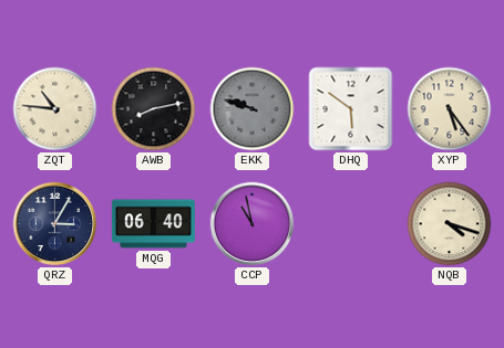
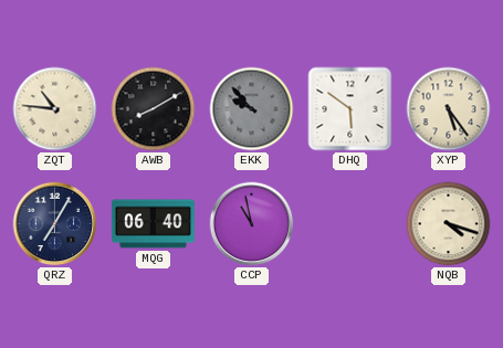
AWB: 8:13 -> 8:10 (154, 109)
EKK: 9:48 -> 9:53 (252, 109)
QRZ: 3:05 -> 7:05 (55, 224)
